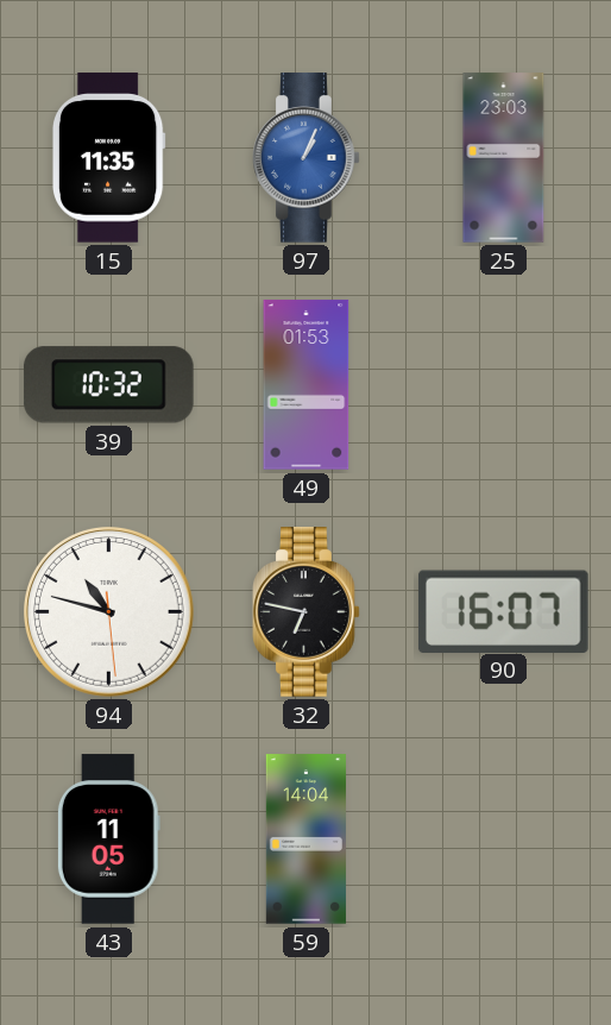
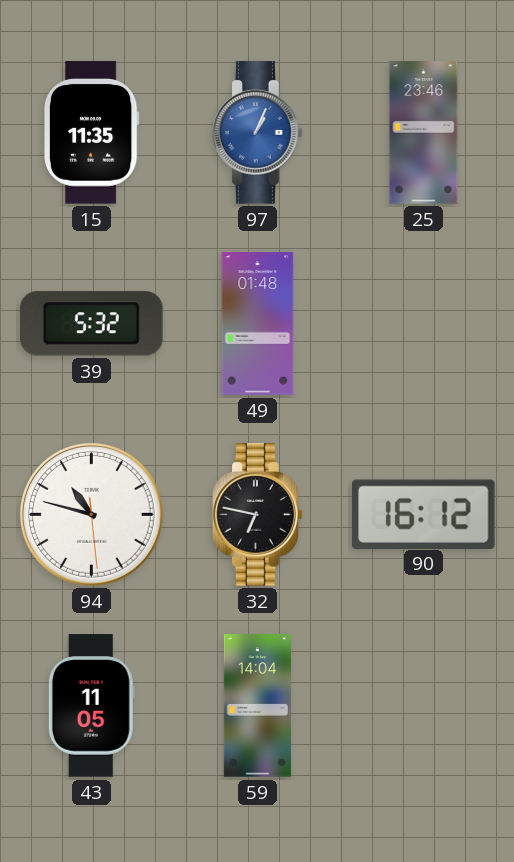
25: 23:03 -> 23:46 (424, 133)
39: 10:32 -> 5:32 (92, 324)
49: 01:53 -> 01:48 (258, 324)
90: 16:07 -> 16:12 (423, 514)
